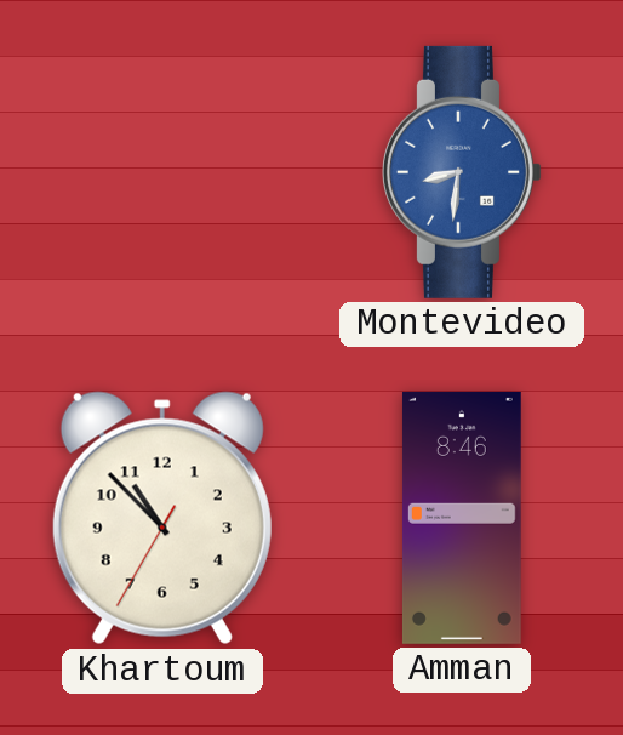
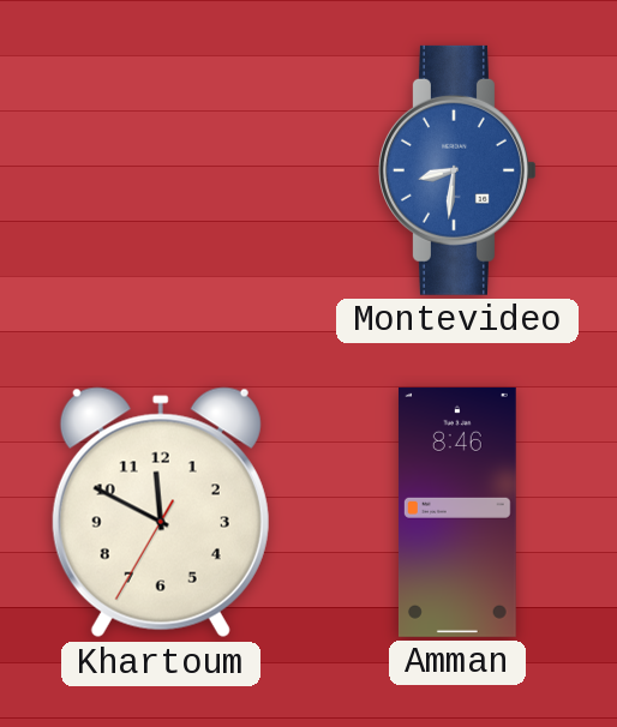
Khartoum: 10:52 -> 11:49 (161, 512)
